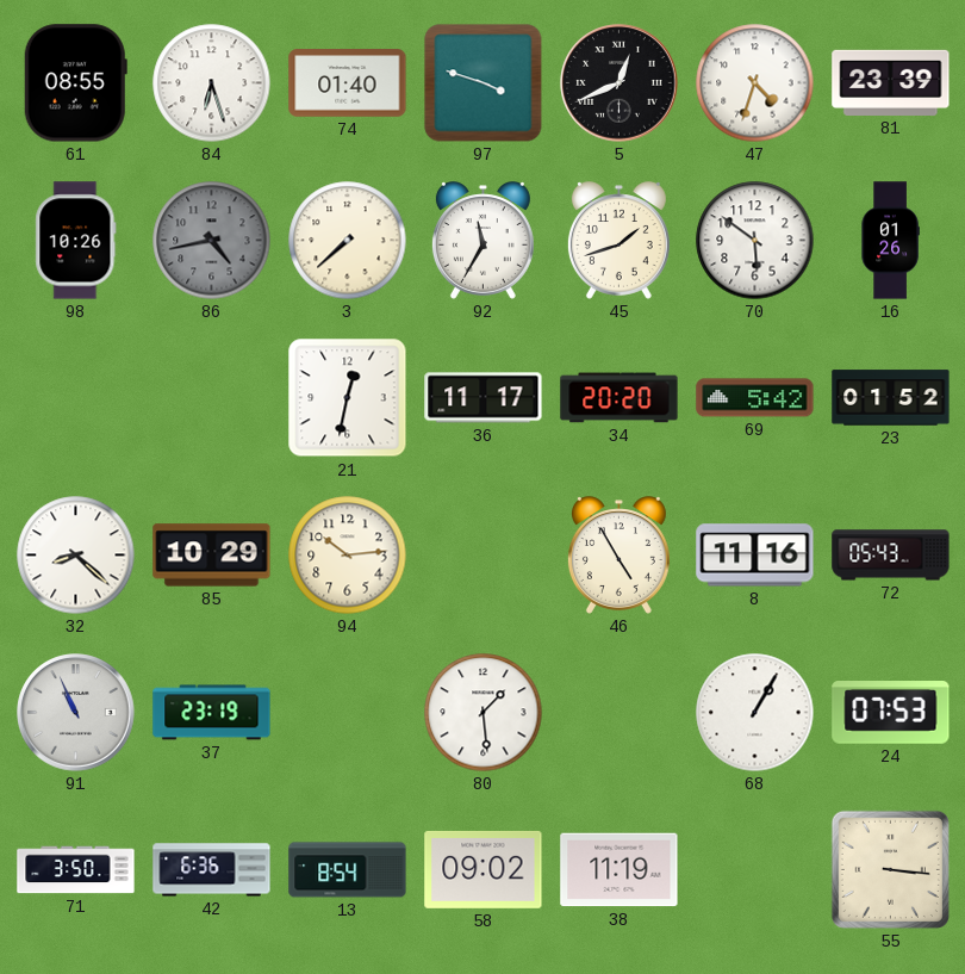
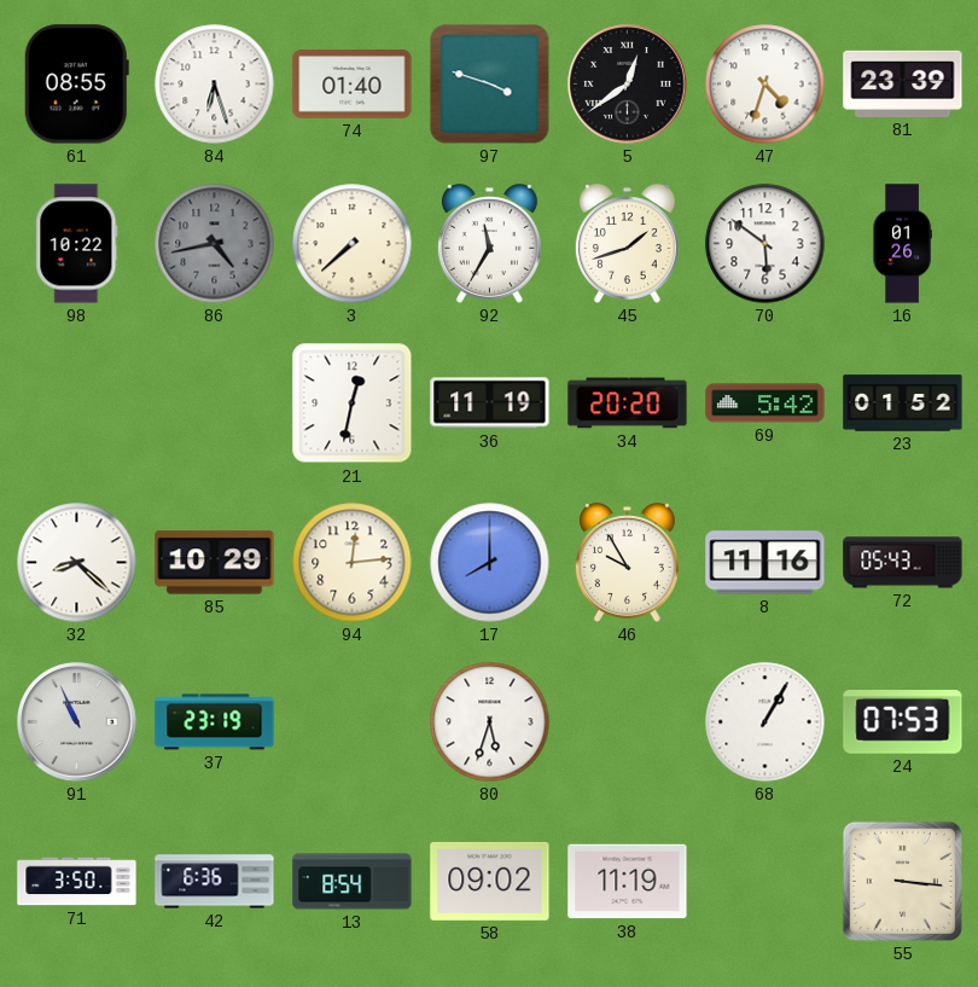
5: 12:41 -> 12:39 (628, 85)
98: 10:26 -> 10:22 (77, 244)
36: 11:17 -> 11:19 (490, 403)
94: 10:14 -> 12:14 (353, 563)
17: none -> 8:00 (490, 563)
46: 4:55 -> 9:55 (627, 563)
80: 1:29 -> 5:33 (490, 722)
